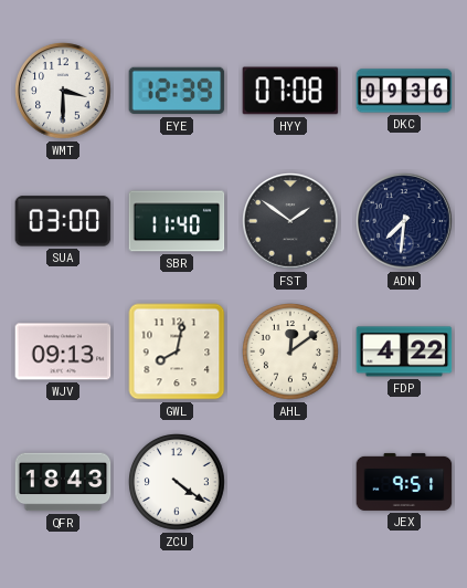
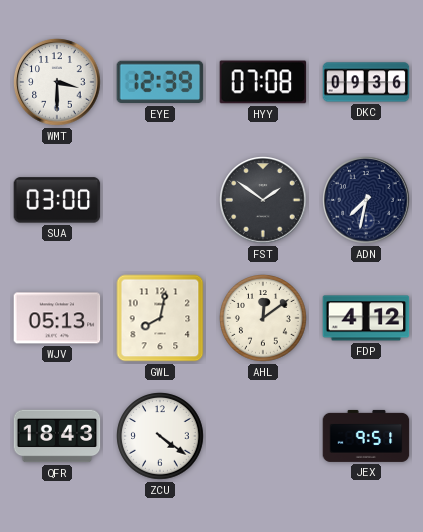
SBR: 11:40 -> none (177, 221)
ADN: 7:31 -> 7:32 (366, 200)
WJV: 09:13 -> 05:13 (57, 318)
FDP: 4:22 -> 4:12 (366, 318)
